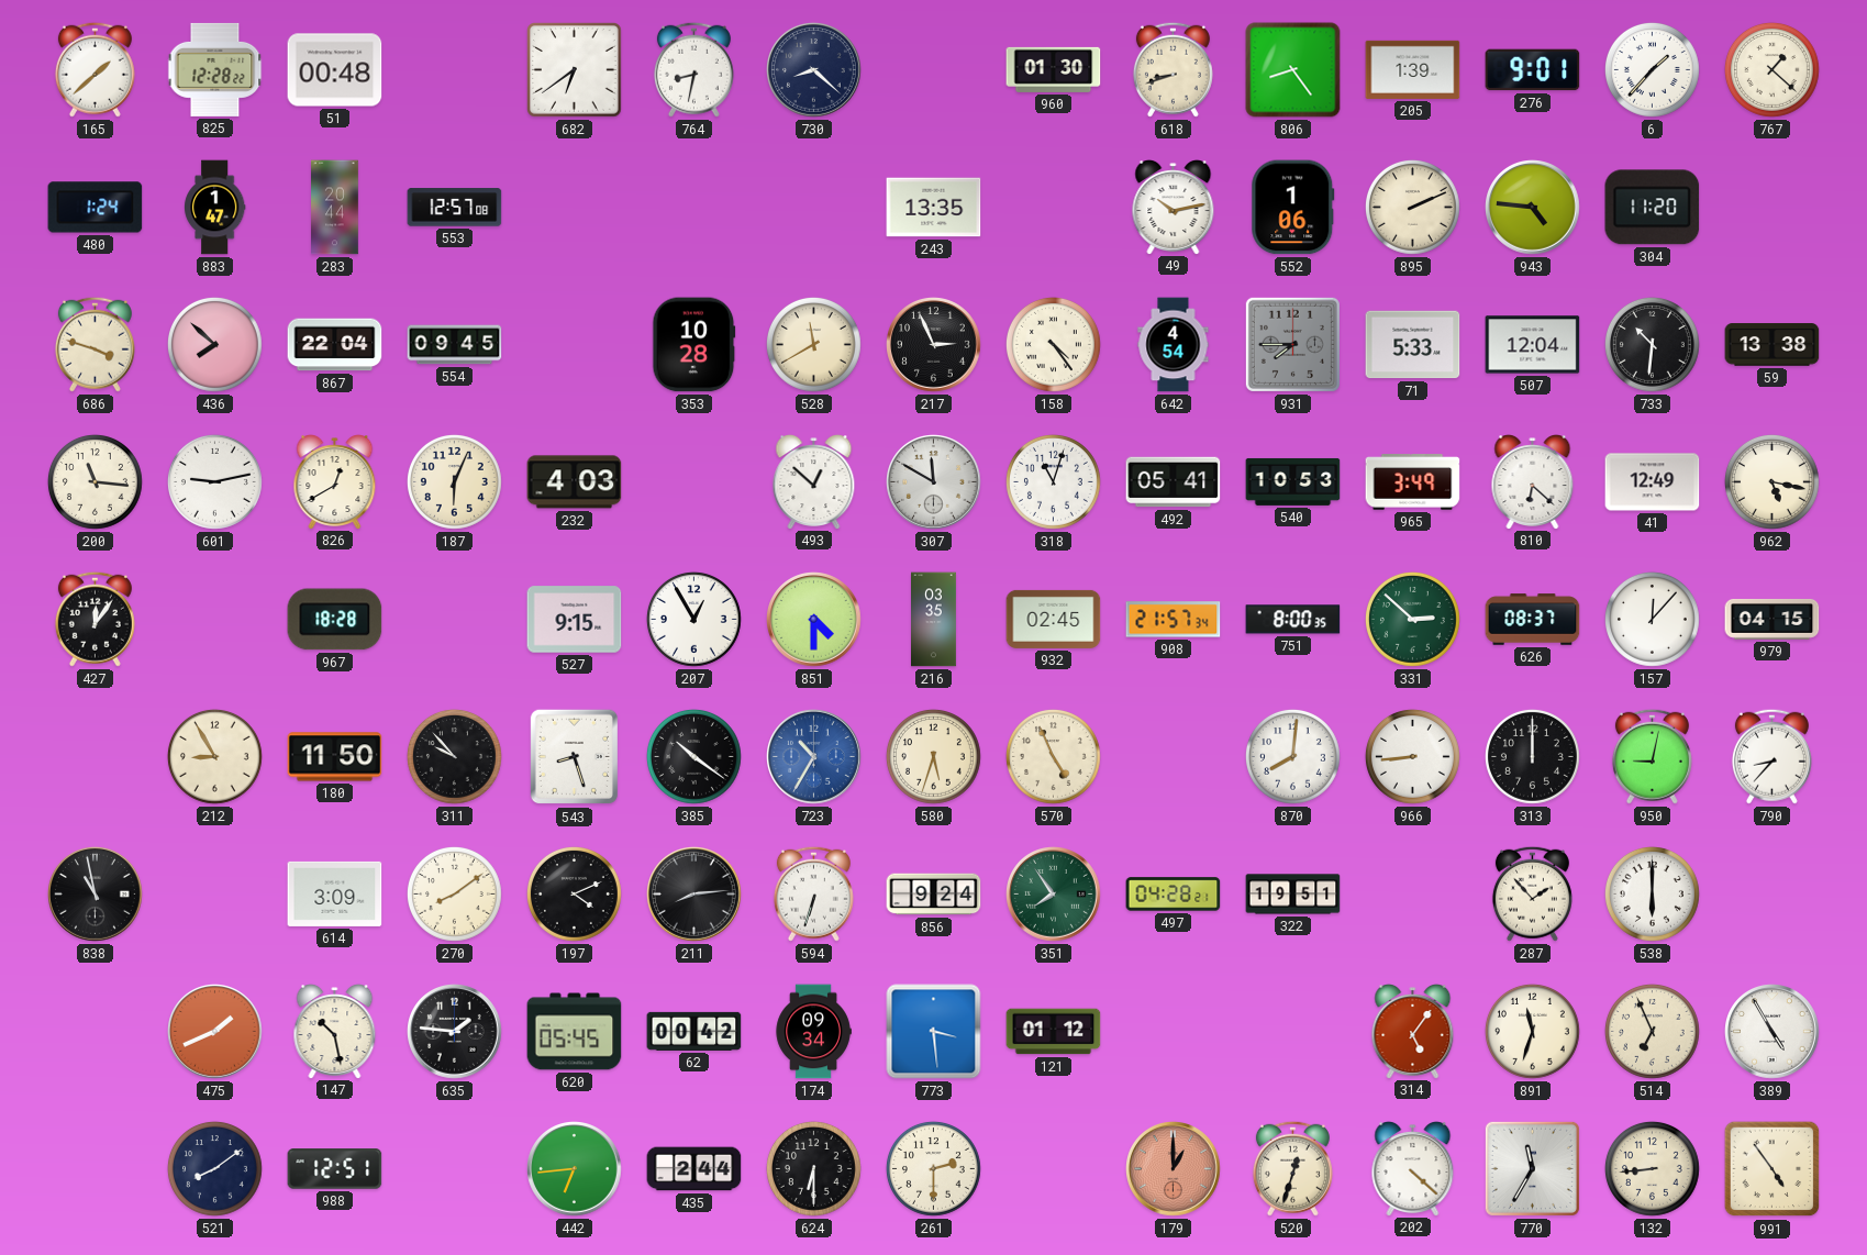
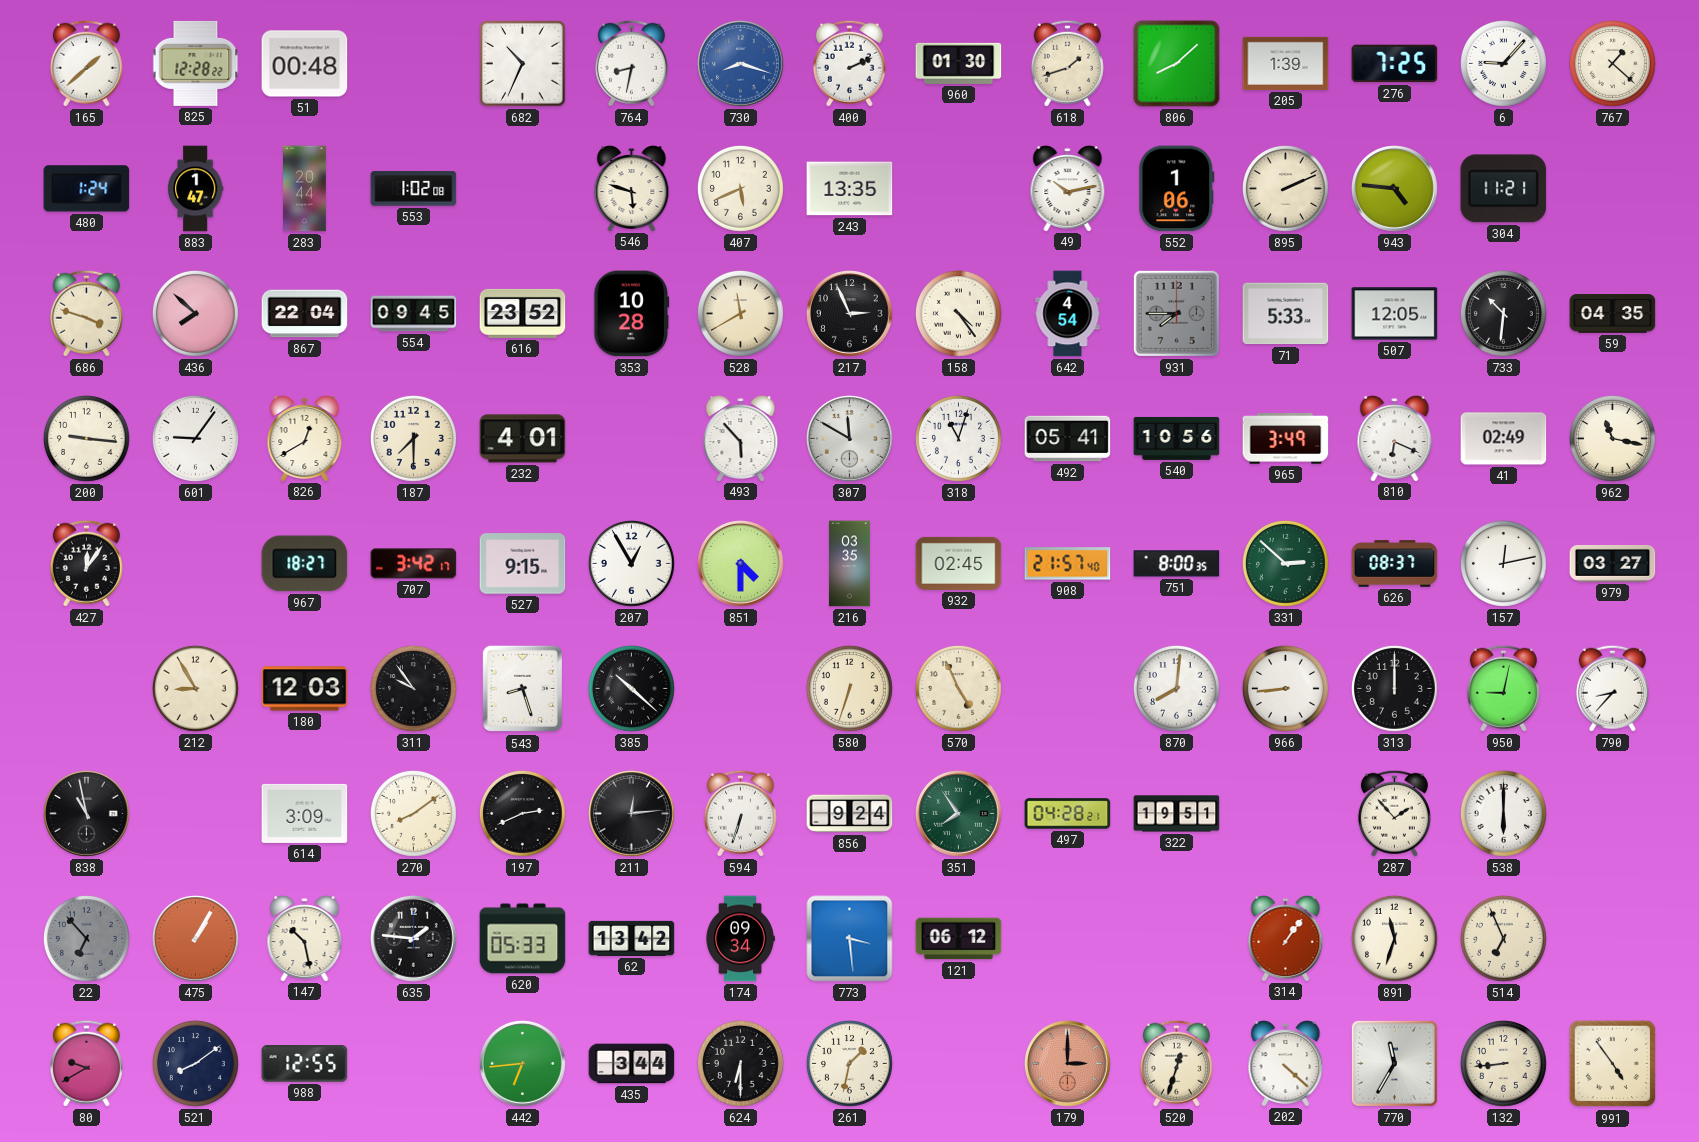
682: 6:39 -> 10:34 (523, 64)
730: 8:22 -> 8:18 (741, 64)
730 dial: navy -> blue (741, 64)
400: none -> 2:11 (849, 63)
618: 8:42 -> 1:42 (1067, 63)
806: 8:24 -> 8:08 (1177, 64)
276: 9:01 -> 7:25 (1395, 64)
6: 1:37 -> 9:07 (1503, 63)
553: 12:57 -> 1:02 (414, 189)
546: none -> 5:48 (632, 189)
407: none -> 5:41 (740, 188)
304: 11:20 -> 11:21 (1504, 189)
616: none -> 23:52 (523, 313)
507: 12:04 -> 12:05 (1395, 314)
59: 13:38 -> 04:35 (1613, 314)
200: 11:16 -> 9:16 (86, 438)
601: 9:13 -> 9:06 (195, 438)
187: 6:04 -> 7:30 (413, 438)
232: 4:03 -> 4:01 (523, 439)
493: 12:52 -> 5:53 (741, 439)
540: 10:53 -> 10:56 (1177, 438)
810: 6:22 -> 6:19 (1395, 439)
41: 12:49 -> 02:49 (1504, 439)
962: 5:17 -> 11:17 (1612, 438)
967: 18:28 -> 18:27 (305, 564)
707: none -> 3:42 (414, 564)
908: 21:57:34 -> 21:57:40 (1068, 564)
157: 12:07 -> 12:13 (1503, 563)
979: 04:15 -> 03:27 (1613, 563)
180: 11:50 -> 12:03 (305, 689)
311: 9:53 -> 9:54 (413, 688)
385: 10:21 -> 10:22 (631, 688)
723: 10:35 -> none (814, 757)
580: 5:33 -> 6:33 (849, 688)
197: 4:11 -> 2:41 (522, 813)
211: 8:14 -> 12:14 (632, 814)
22: none -> 6:53 (86, 938)
475: 1:41 -> 1:05 (196, 939)
620: 05:45 -> 05:33 (523, 939)
62: 00:42 -> 13:42 (632, 938)
121: 01:12 -> 06:12 (959, 939)
314: 5:06 -> 1:06 (1286, 939)
389: 4:55 -> none (1772, 1032)
80: none -> 9:40 (86, 1063)
988: 12:51 -> 12:55 (305, 1064)
435: 2:44 -> 3:44 (632, 1064)
261: 2:30 -> 1:32 (849, 1063)
179: 1:00 -> 3:00 (1068, 1064)
